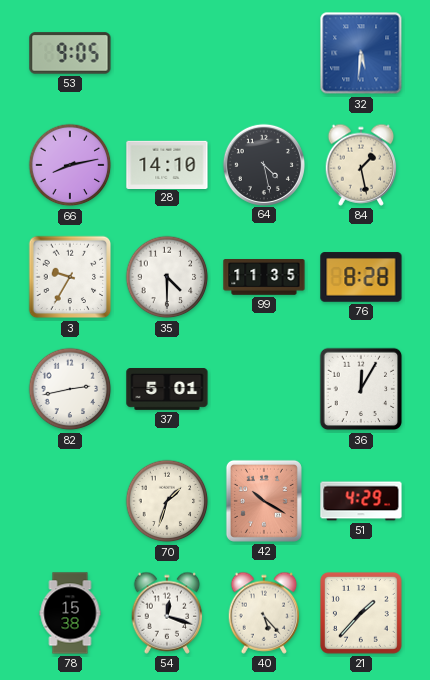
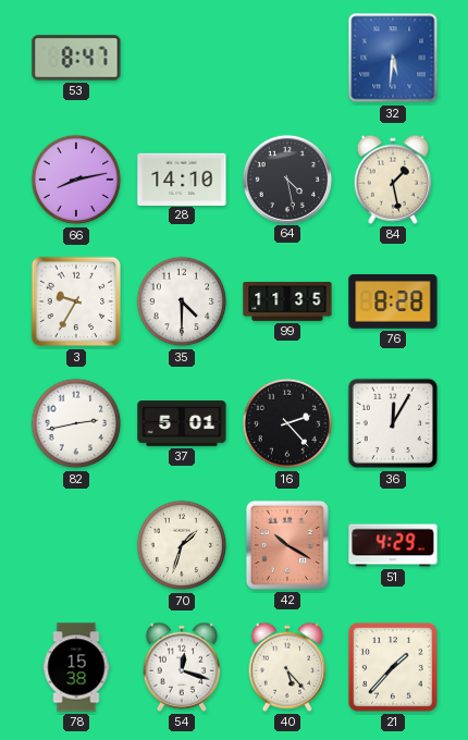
53: 9:05 -> 8:47 (76, 58)
16: none -> 2:23 (287, 423)
